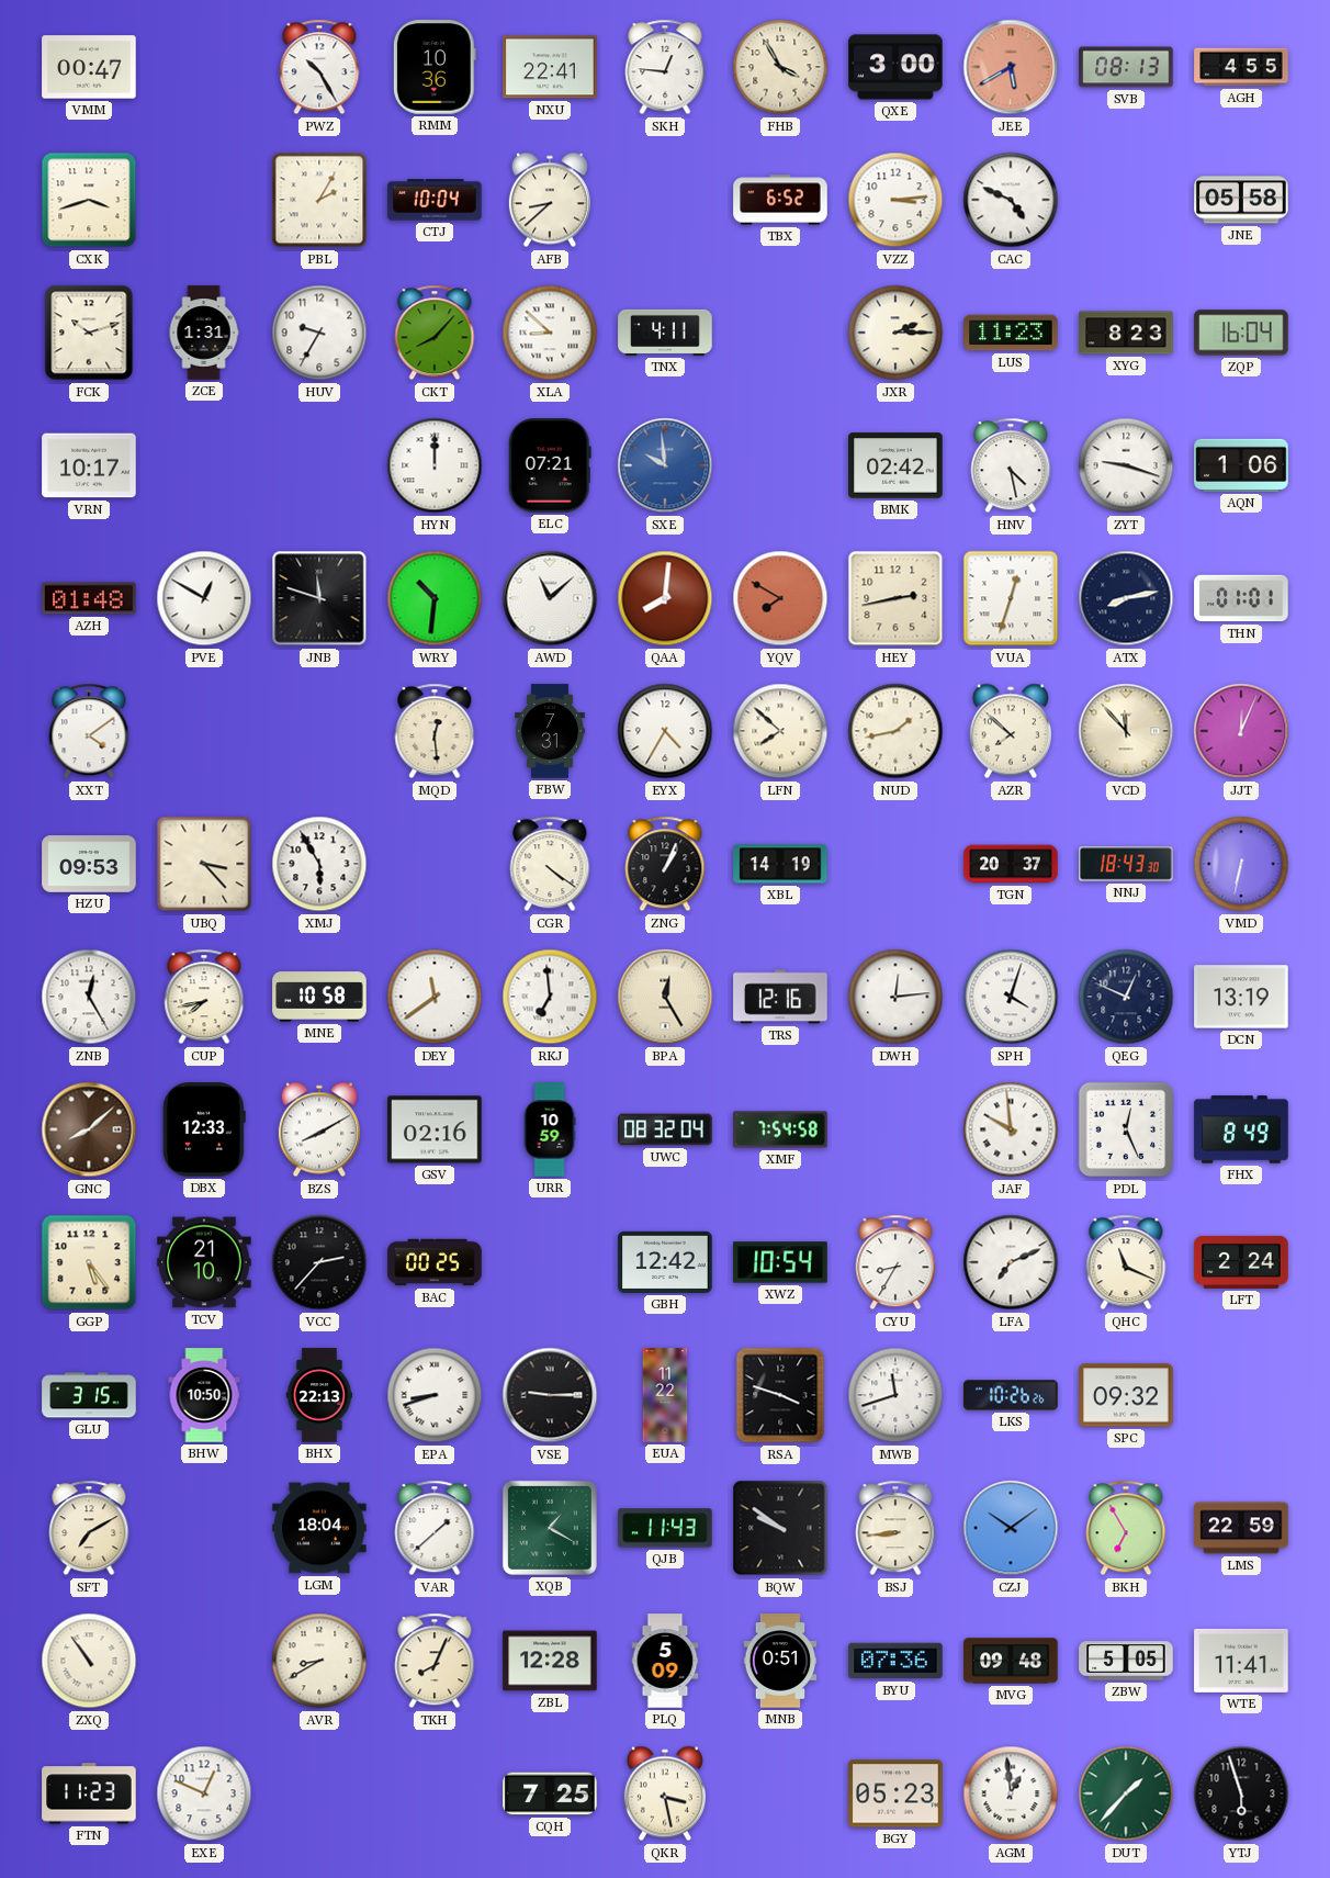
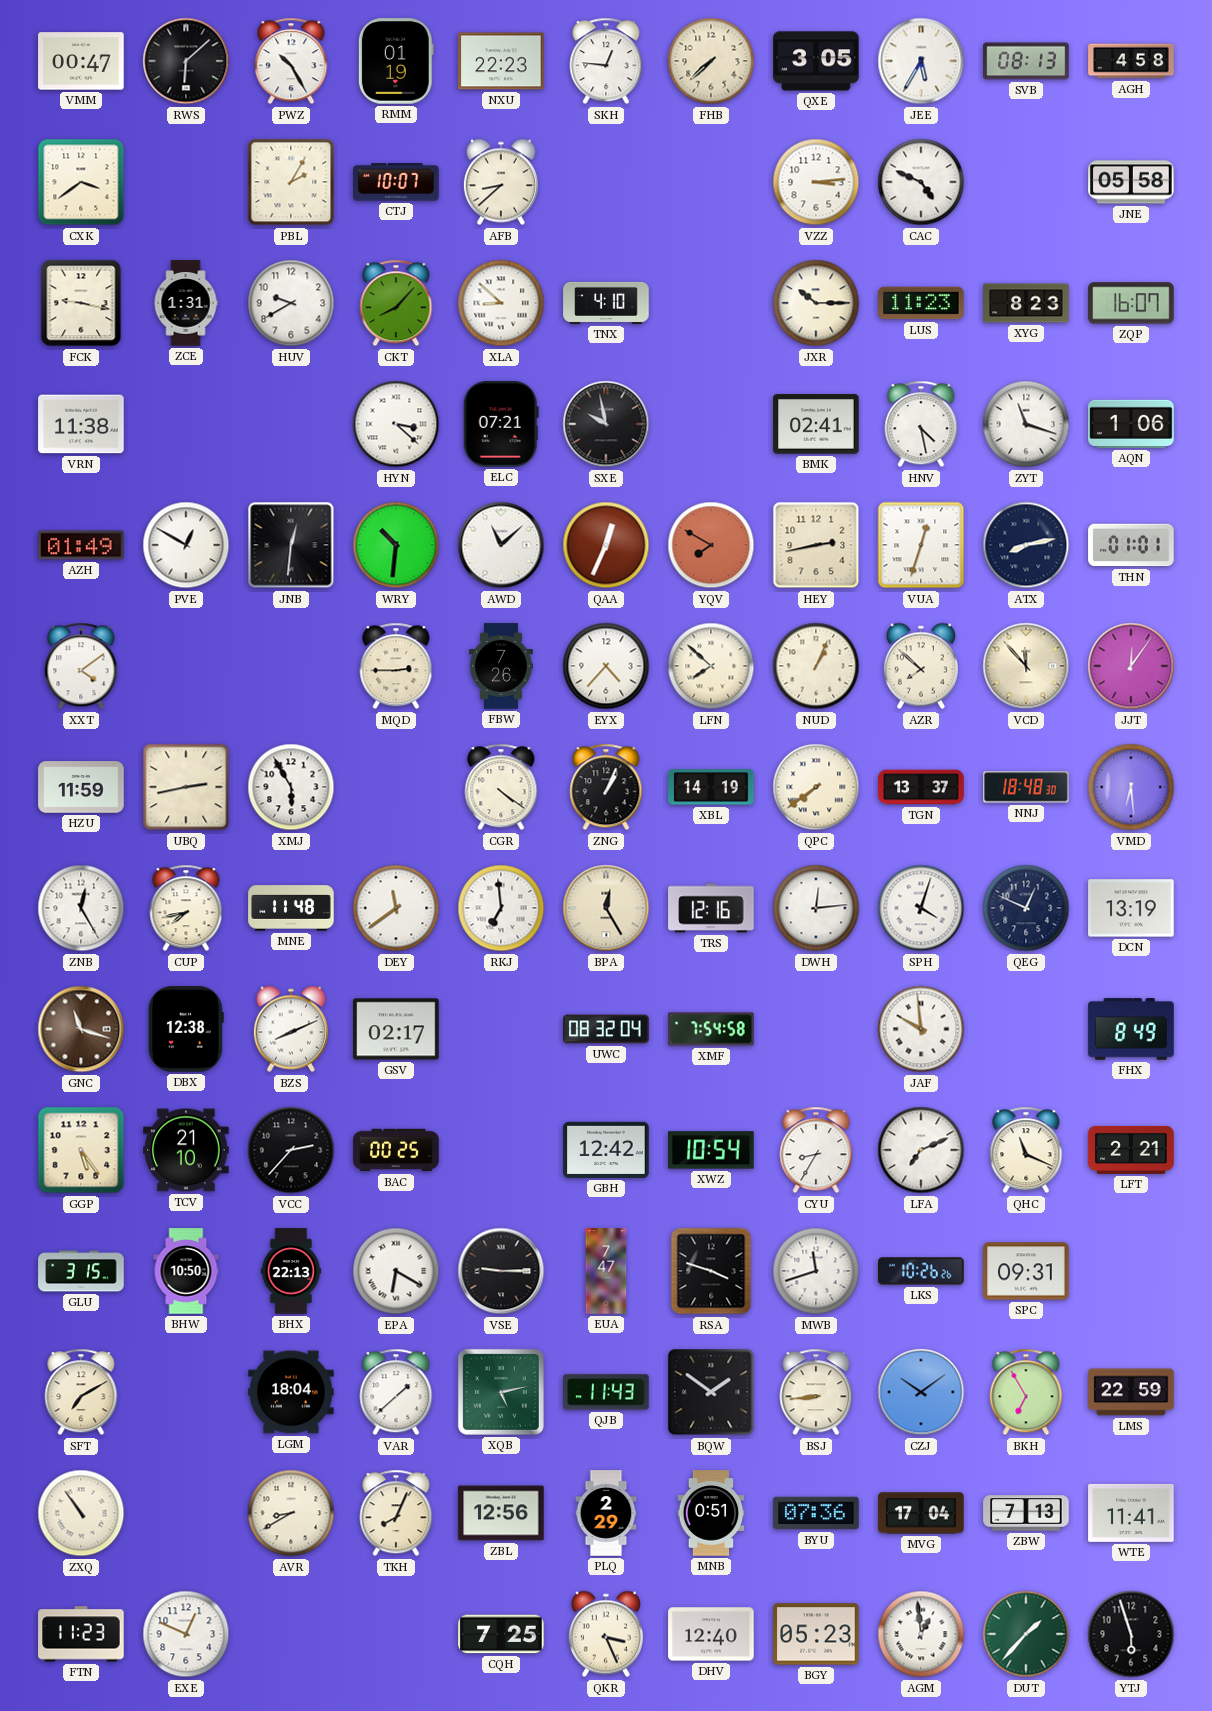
RWS: none -> 6:08 (186, 61)
RMM: 10:36 -> 01:19 (396, 61)
NXU: 22:41 -> 22:23 (501, 61)
FHB: 3:55 -> 7:38 (711, 61)
QXE: 3:00 -> 3:05 (816, 61)
JEE: 5:40 -> 5:35 (921, 61)
JEE dial: salmon -> white (921, 61)
AGH: 4:55 -> 4:58 (1131, 61)
CXK: 3:42 -> 3:39 (81, 182)
CTJ: 10:04 -> 10:07 (396, 182)
TBX: 6:52 -> none (780, 200)
FCK: 10:12 -> 9:17 (81, 303)
HUV: 9:35 -> 9:40 (291, 303)
TNX: 4:11 -> 4:10 (606, 303)
JXR: 2:15 -> 10:15 (816, 303)
ZQP: 16:04 -> 16:07 (1131, 303)
VRN: 10:17 -> 11:38 (81, 424)
HYN: 12:00 -> 3:22 (396, 424)
SXE: 9:59 -> 9:58 (606, 424)
SXE dial: blue -> black (606, 424)
BMK: 02:42 -> 02:41 (816, 424)
ZYT: 9:18 -> 11:18 (1026, 424)
AZH: 01:48 -> 01:49 (81, 545)
JNB: 11:48 -> 12:31 (291, 545)
QAA: 8:01 -> 12:34 (606, 545)
MQD: 12:29 -> 2:45 (396, 666)
FBW: 7:31 -> 7:26 (502, 666)
EYX: 4:35 -> 4:37 (606, 666)
NUD: 1:43 -> 1:04 (816, 666)
JJT: 12:04 -> 12:06 (1131, 666)
HZU: 09:53 -> 11:59 (81, 787)
UBQ: 3:23 -> 2:43 (186, 787)
QPC: none -> 7:39 (816, 787)
TGN: 20:37 -> 13:37 (921, 787)
NNJ: 18:43 -> 18:48 (1026, 787)
VMD: 6:32 -> 6:29 (1131, 787)
MNE: 10:58 -> 11:48 (291, 908)
GNC: 8:08 -> 11:18 (81, 1029)
DBX: 12:33 -> 12:38 (186, 1029)
BZS: 8:10 -> 8:11 (291, 1029)
GSV: 02:16 -> 02:17 (396, 1029)
URR: 10:59 -> none (550, 1129)
PDL: 12:26 -> none (1126, 1129)
LFT: 2:24 -> 2:21 (1131, 1150)
EPA: 8:42 -> 6:20 (396, 1271)
EUA: 11:22 -> 7:47 (606, 1271)
SPC: 09:32 -> 09:31 (1026, 1271)
XQB: 1:20 -> 5:13 (501, 1392)
BQW: 9:51 -> 1:51 (711, 1392)
ZBL: 12:28 -> 12:56 (501, 1513)
PLQ: 5:09 -> 2:29 (606, 1513)
MVG: 09:48 -> 17:04 (921, 1513)
ZBW: 5:05 -> 7:13 (1026, 1513)
QKR: 3:28 -> 3:26 (606, 1634)
DHV: none -> 12:40 (711, 1634)
